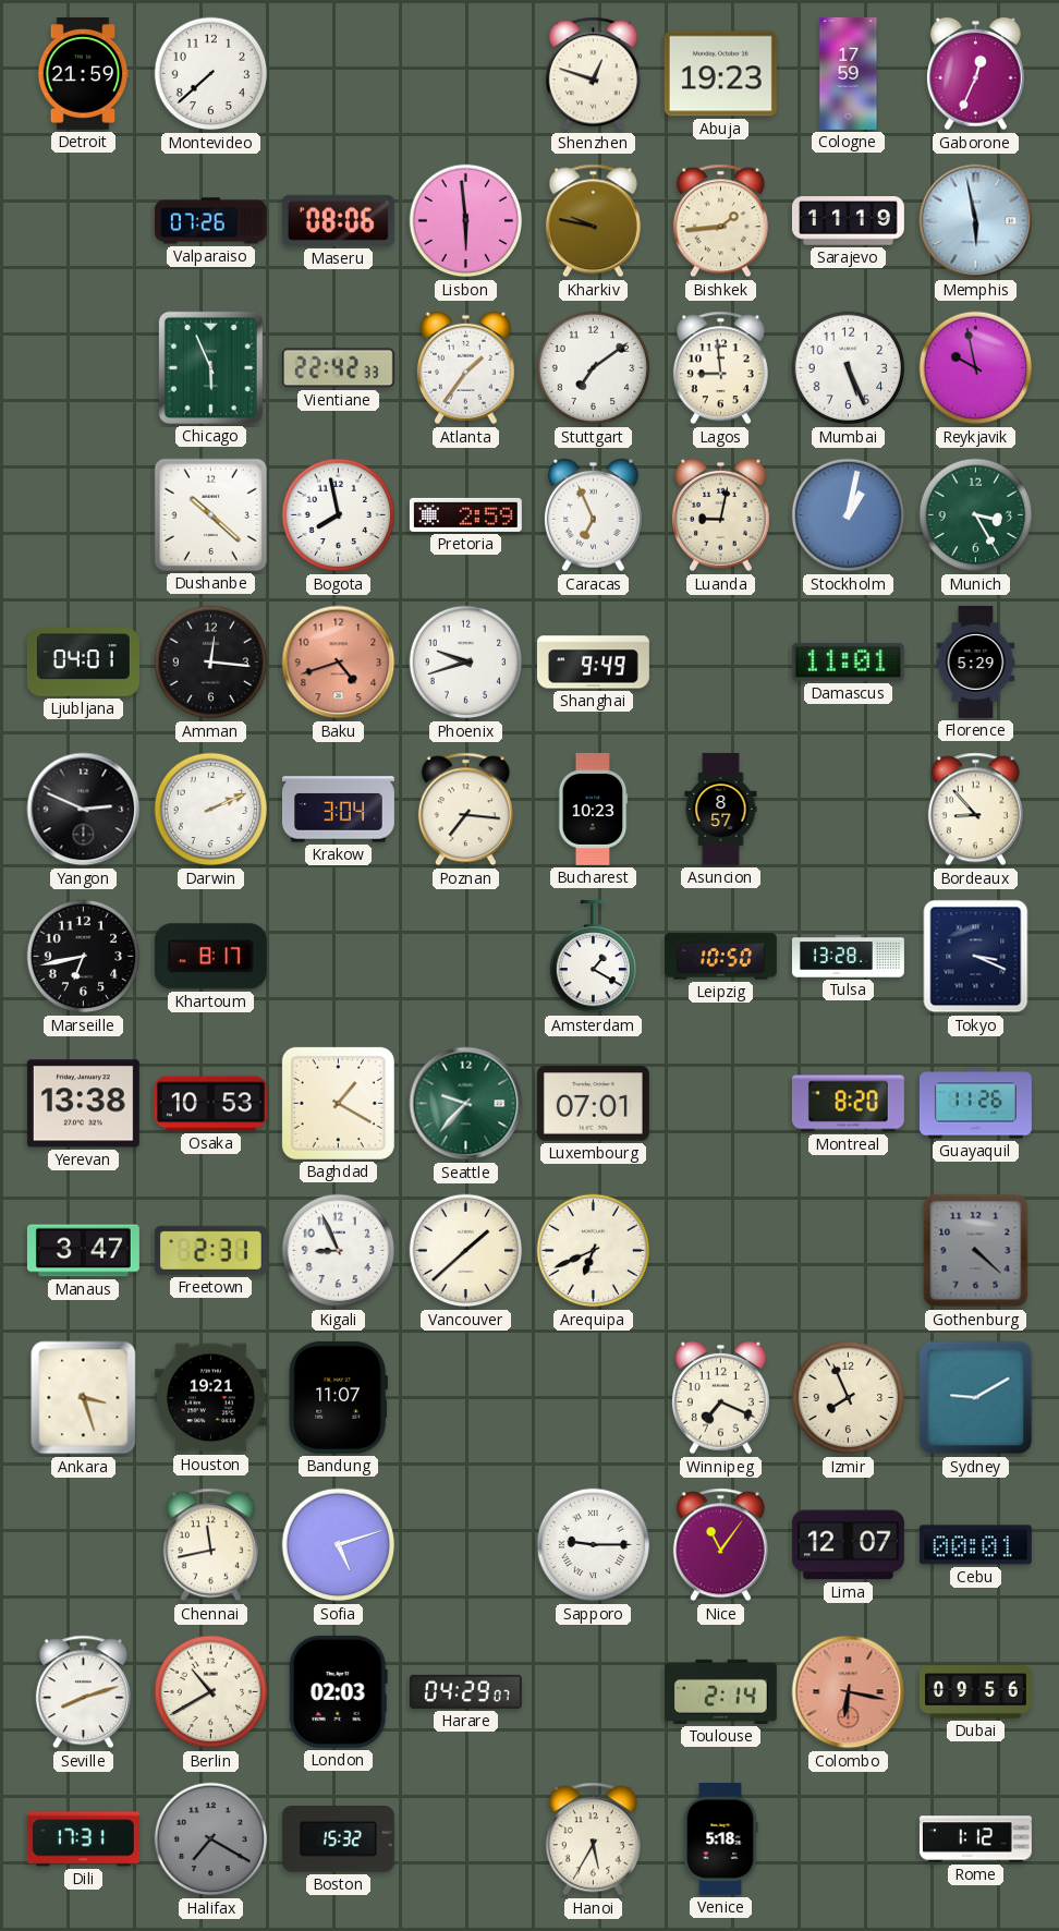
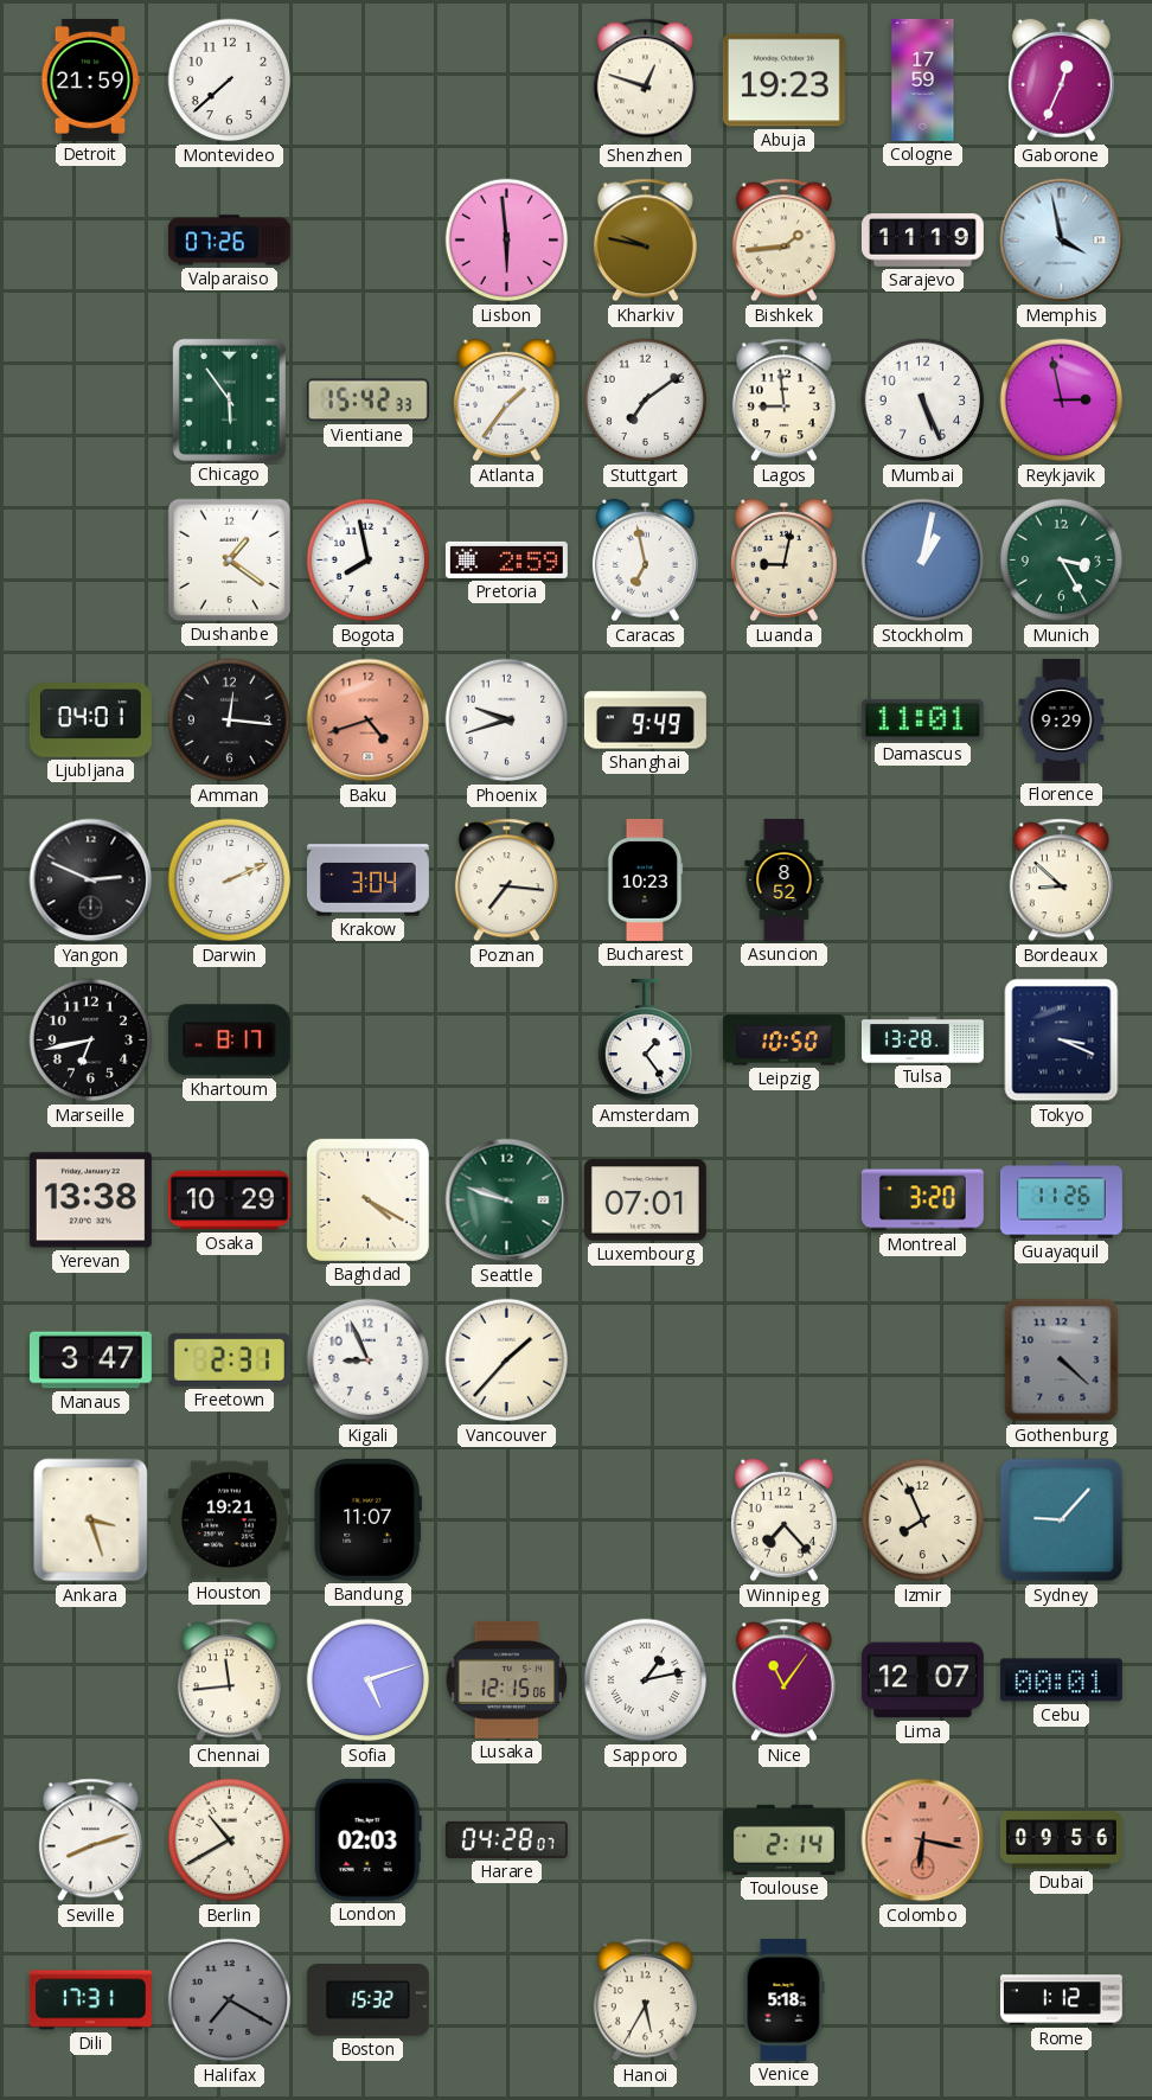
Maseru: 08:06 -> none (338, 220)
Memphis: 5:58 -> 3:58 (1062, 241)
Chicago: 5:56 -> 5:54 (229, 399)
Vientiane: 22:42 -> 15:42 (367, 401)
Reykjavik: 9:58 -> 2:58 (1062, 401)
Dushanbe: 10:22 -> 1:21 (229, 559)
Caracas: 6:56 -> 6:58 (645, 561)
Florence: 5:29 -> 9:29 (1062, 719)
Asuncion: 8:57 -> 8:52 (785, 879)
Bordeaux: 8:53 -> 8:52 (1061, 881)
Amsterdam: 1:20 -> 1:24 (645, 1041)
Osaka: 10:53 -> 10:29 (229, 1201)
Baghdad: 1:20 -> 4:20 (367, 1199)
Seattle: 9:37 -> 9:48 (507, 1201)
Montreal: 8:20 -> 3:20 (922, 1201)
Vancouver: 1:38 -> 1:37 (507, 1360)
Arequipa: 6:41 -> none (594, 1251)
Winnipeg: 7:19 -> 7:23 (783, 1520)
Sydney: 9:10 -> 9:07 (1062, 1520)
Chennai: 11:43 -> 11:44 (229, 1680)
Lusaka: none -> 12:15 (507, 1679)
Sapporo: 9:15 -> 1:13 (646, 1680)
Harare: 04:29 -> 04:28 (506, 1839)
